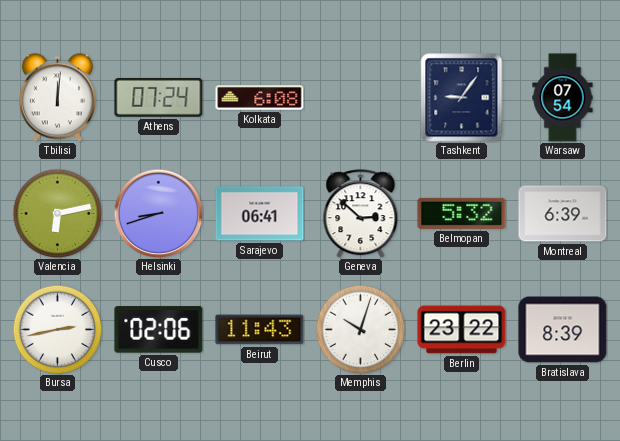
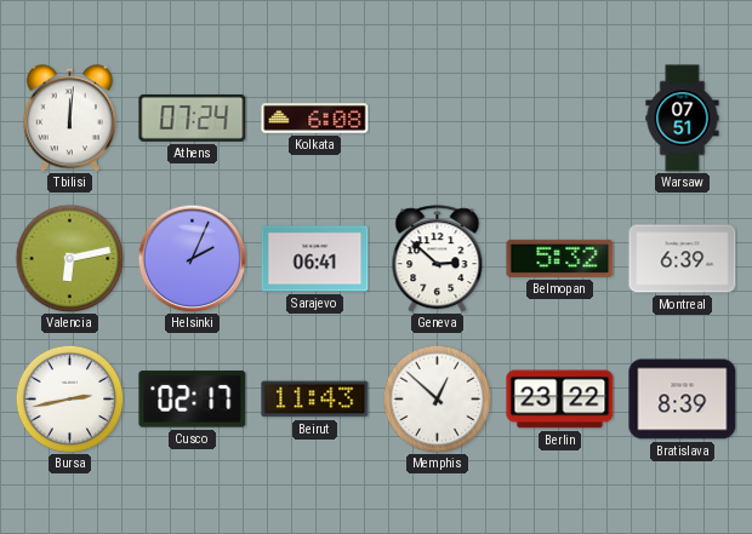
Tashkent: 9:06 -> none (462, 98)
Warsaw: 07:54 -> 07:51 (683, 119)
Helsinki: 8:42 -> 2:04 (192, 258)
Cusco: 02:06 -> 02:17 (193, 400)
Memphis: 10:03 -> 12:52 (437, 398)
